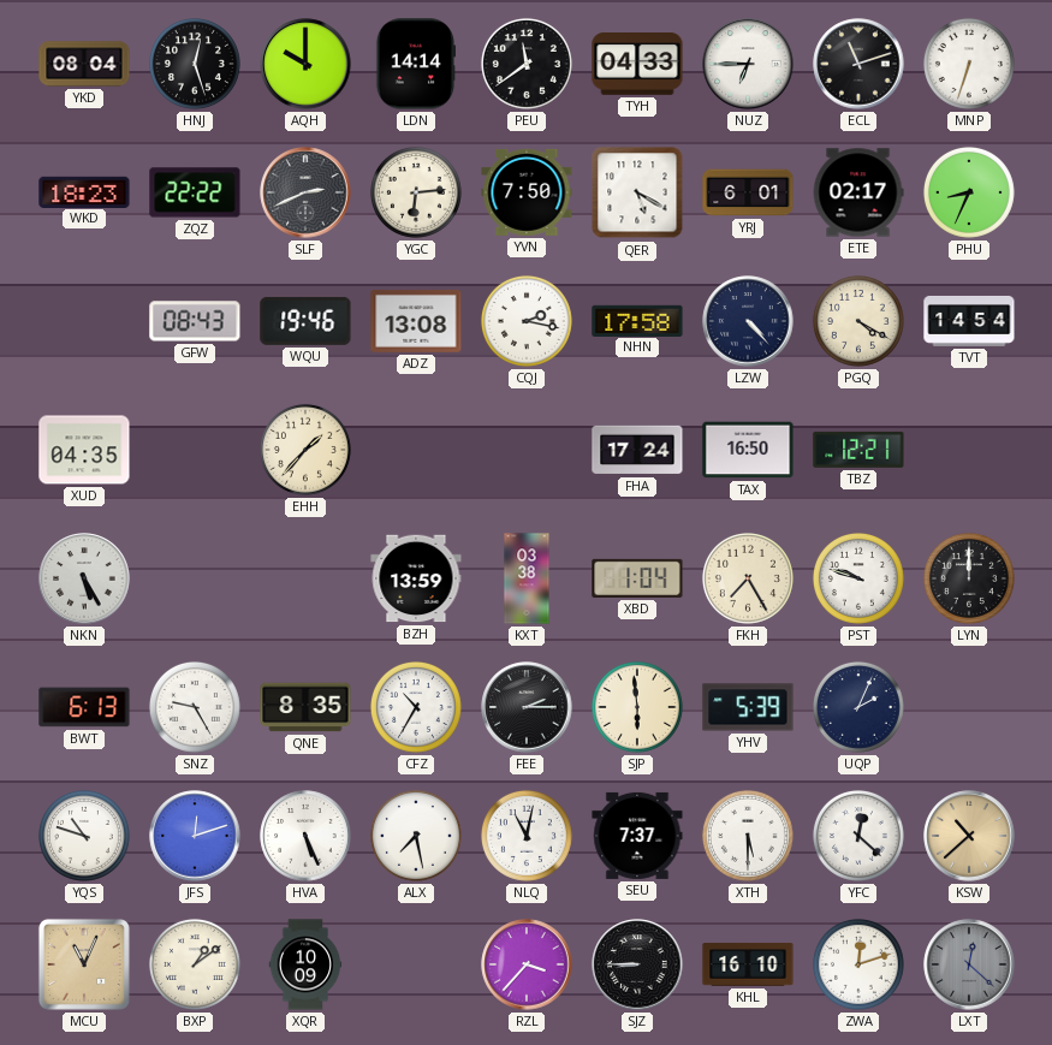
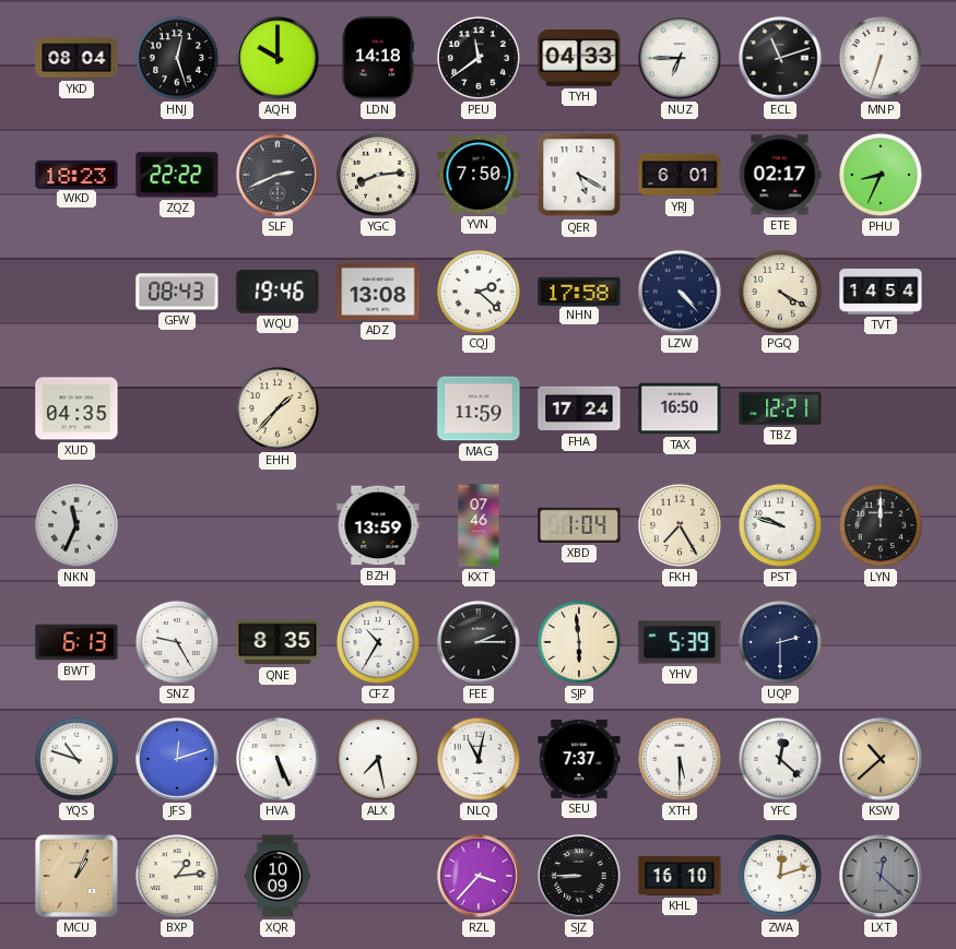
LDN: 14:14 -> 14:18 (377, 58)
YGC: 6:14 -> 8:14 (378, 175)
CQJ: 2:17 -> 2:22 (479, 292)
MAG: none -> 11:59 (479, 408)
NKN: 5:25 -> 11:34 (76, 525)
KXT: 03:38 -> 07:46 (479, 525)
UQP: 2:04 -> 2:30 (780, 642)
MCU: 11:04 -> 1:04 (76, 876)
BXP: 1:09 -> 1:14 (177, 876)
